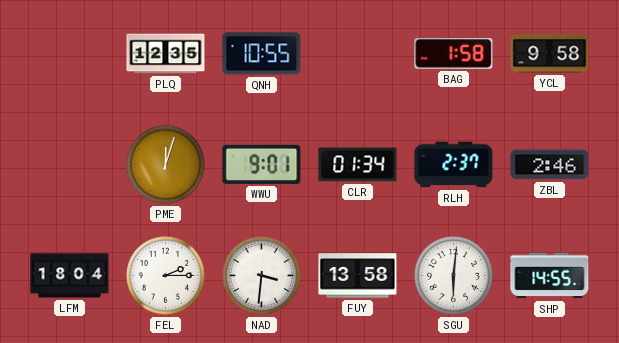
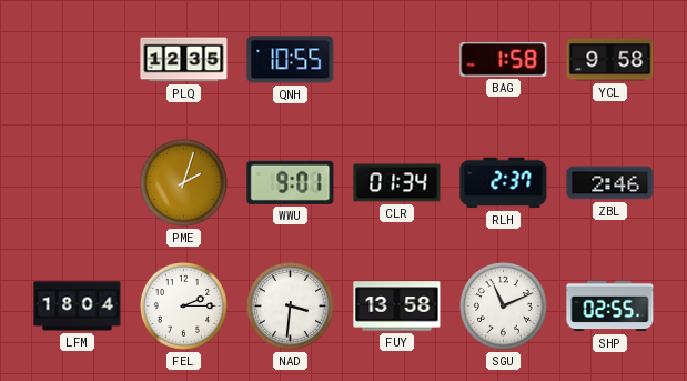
PME: 12:03 -> 2:03 (183, 182)
SGU: 6:01 -> 11:11 (503, 305)
SHP: 14:55 -> 02:55 (610, 307)
